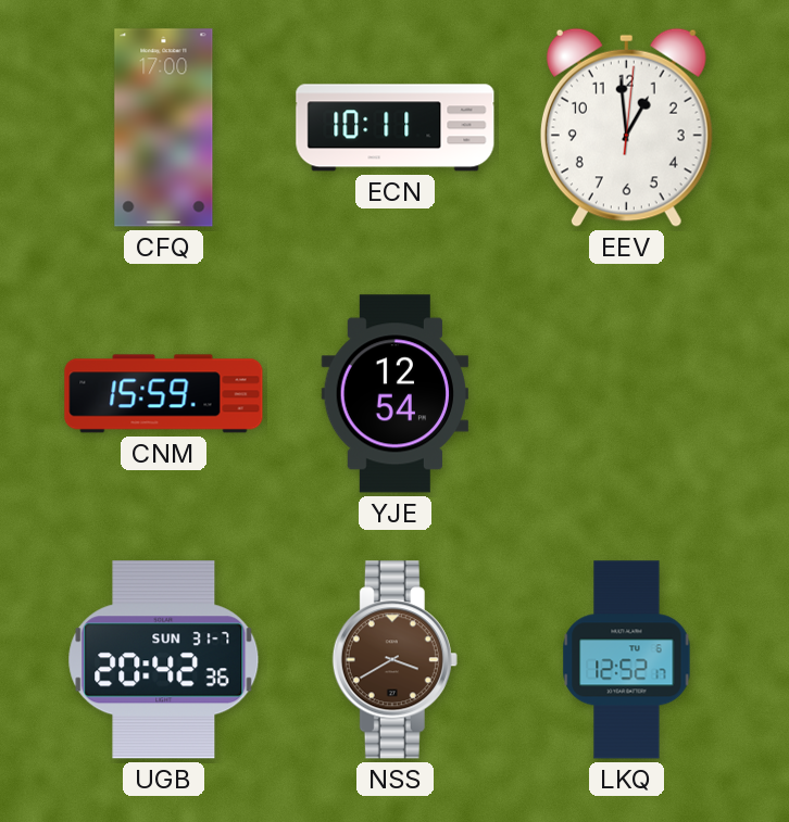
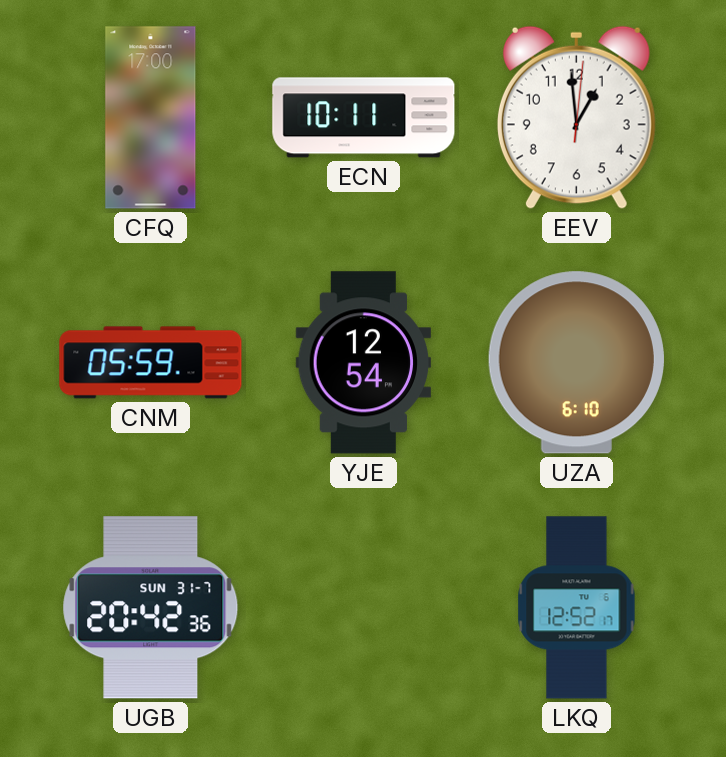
CNM: 15:59 -> 05:59 (151, 363)
UZA: none -> 6:10 (576, 363)
NSS: 3:40 -> none (394, 660)
